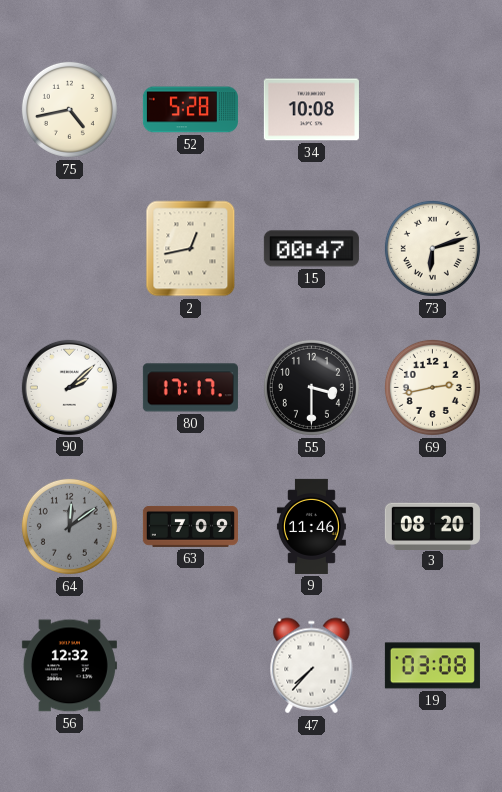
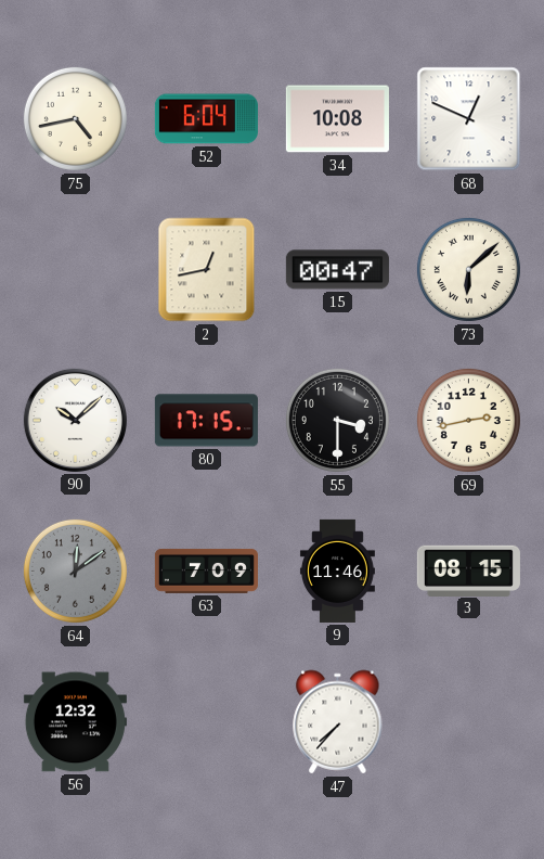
52: 5:28 -> 6:04 (206, 119)
68: none -> 12:49 (469, 119)
73: 6:12 -> 6:08 (468, 269)
90: 2:08 -> 10:08 (75, 420)
80: 17:17 -> 17:15 (206, 421)
3: 08:20 -> 08:15 (468, 570)
19: 03:08 -> none (432, 666)
